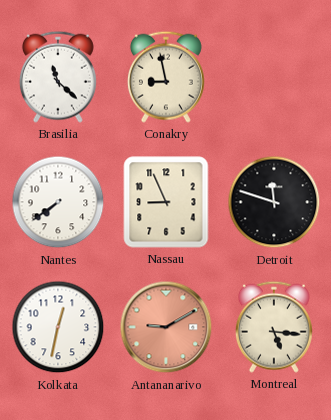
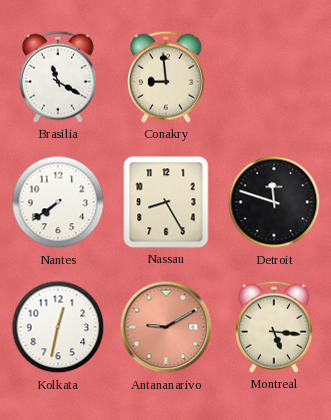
Brasilia: 11:22 -> 11:20 (58, 77)
Conakry: 8:58 -> 8:59 (166, 77)
Nassau: 8:56 -> 8:25 (166, 202)
